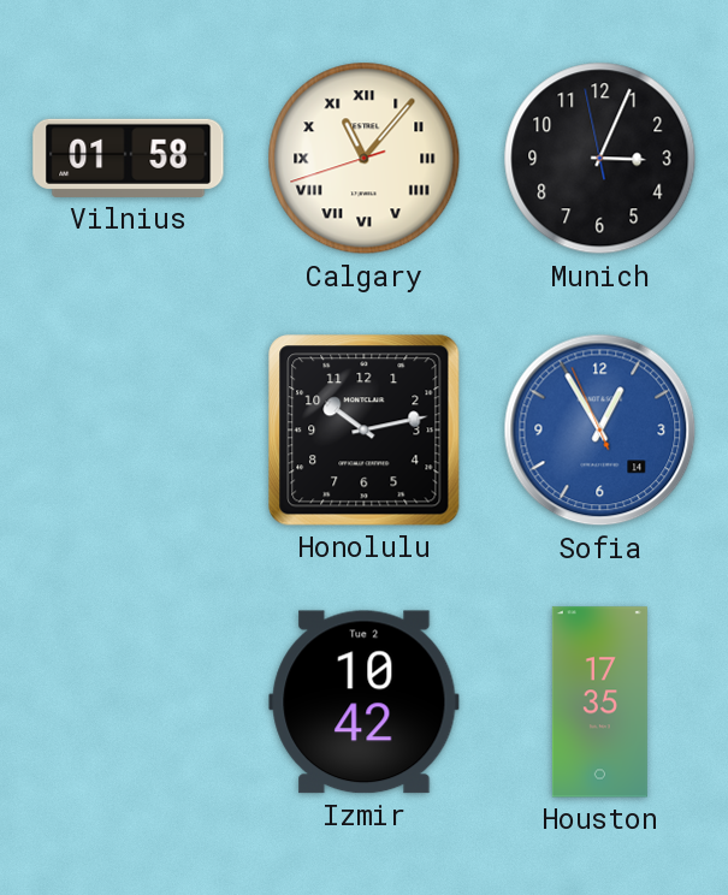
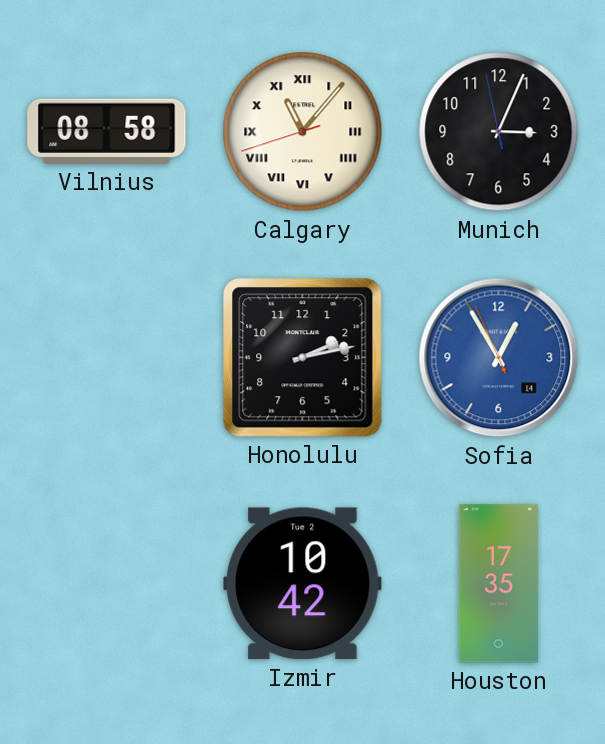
Vilnius: 01:58 -> 08:58 (107, 131)
Honolulu: 10:13 -> 2:13 (303, 358)
